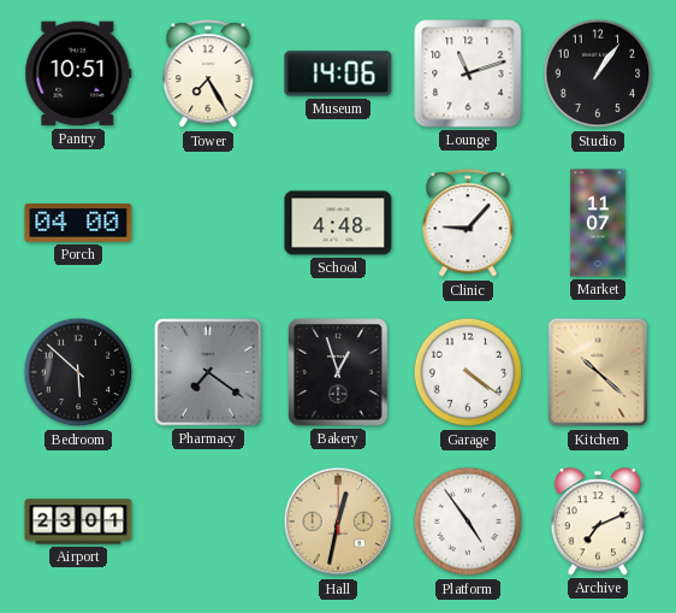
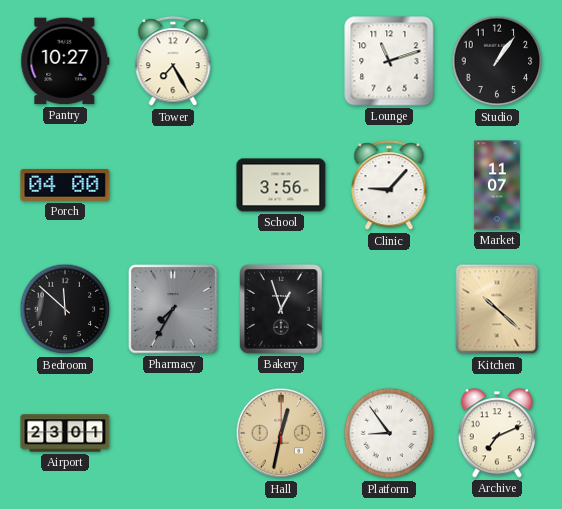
Pantry: 10:51 -> 10:27 (65, 61)
Museum: 14:06 -> none (338, 73)
School: 4:48 -> 3:56 (281, 185)
Bedroom: 5:52 -> 11:52 (65, 309)
Pharmacy: 7:21 -> 7:35 (174, 310)
Garage: 4:21 -> none (468, 372)
Platform: 4:54 -> 8:54 (389, 433)
